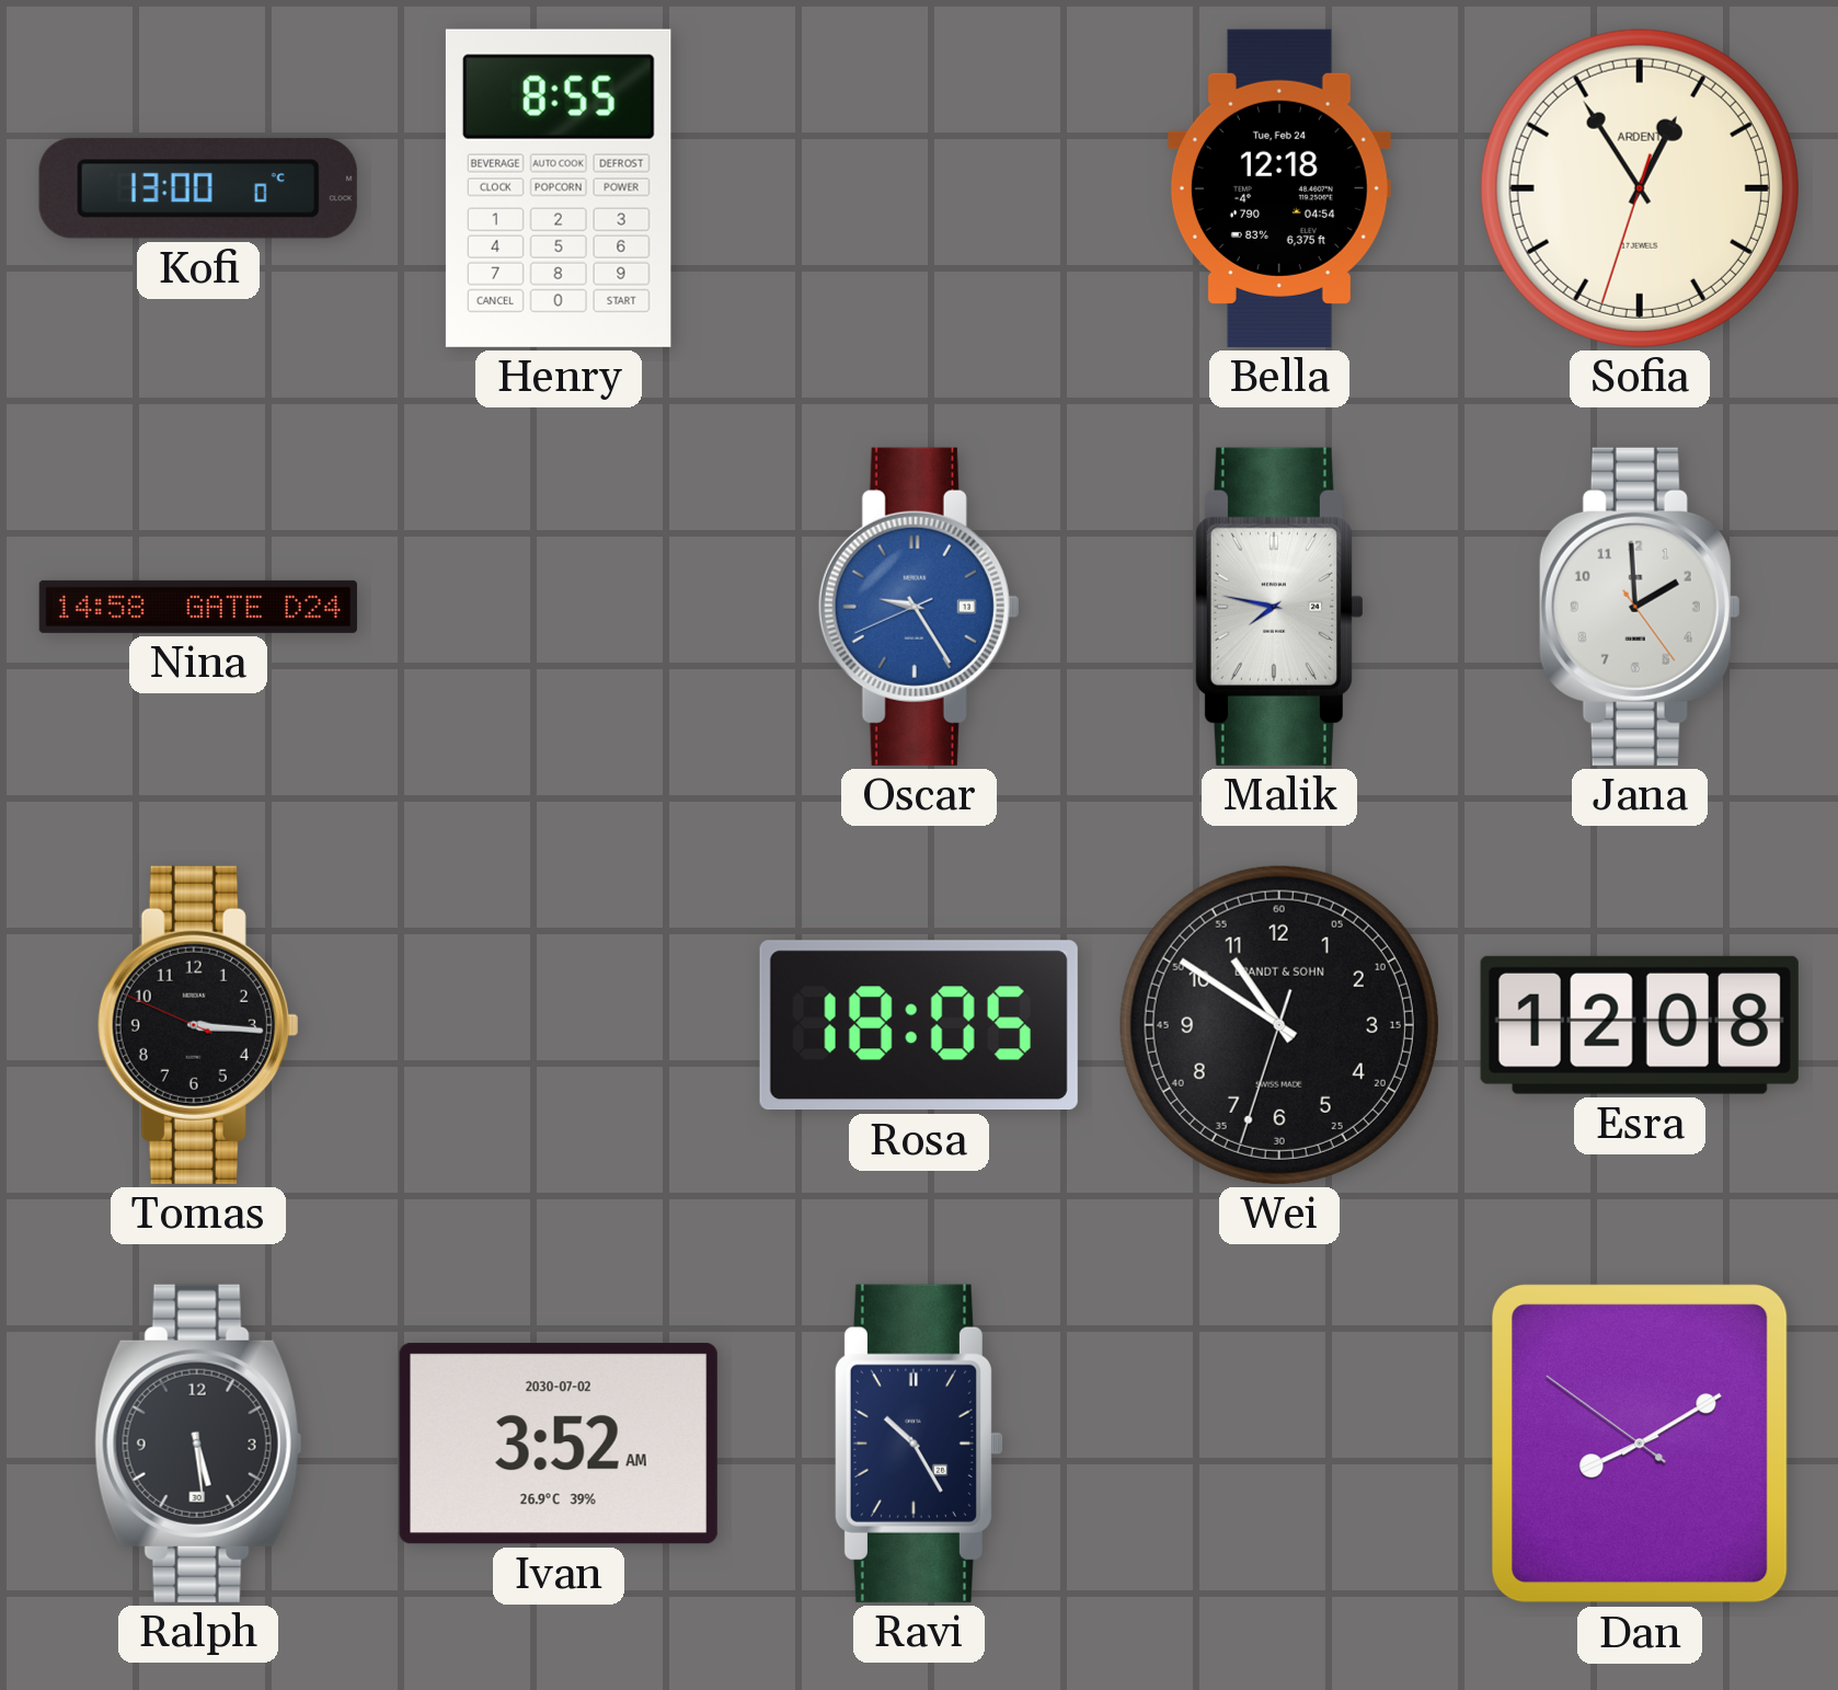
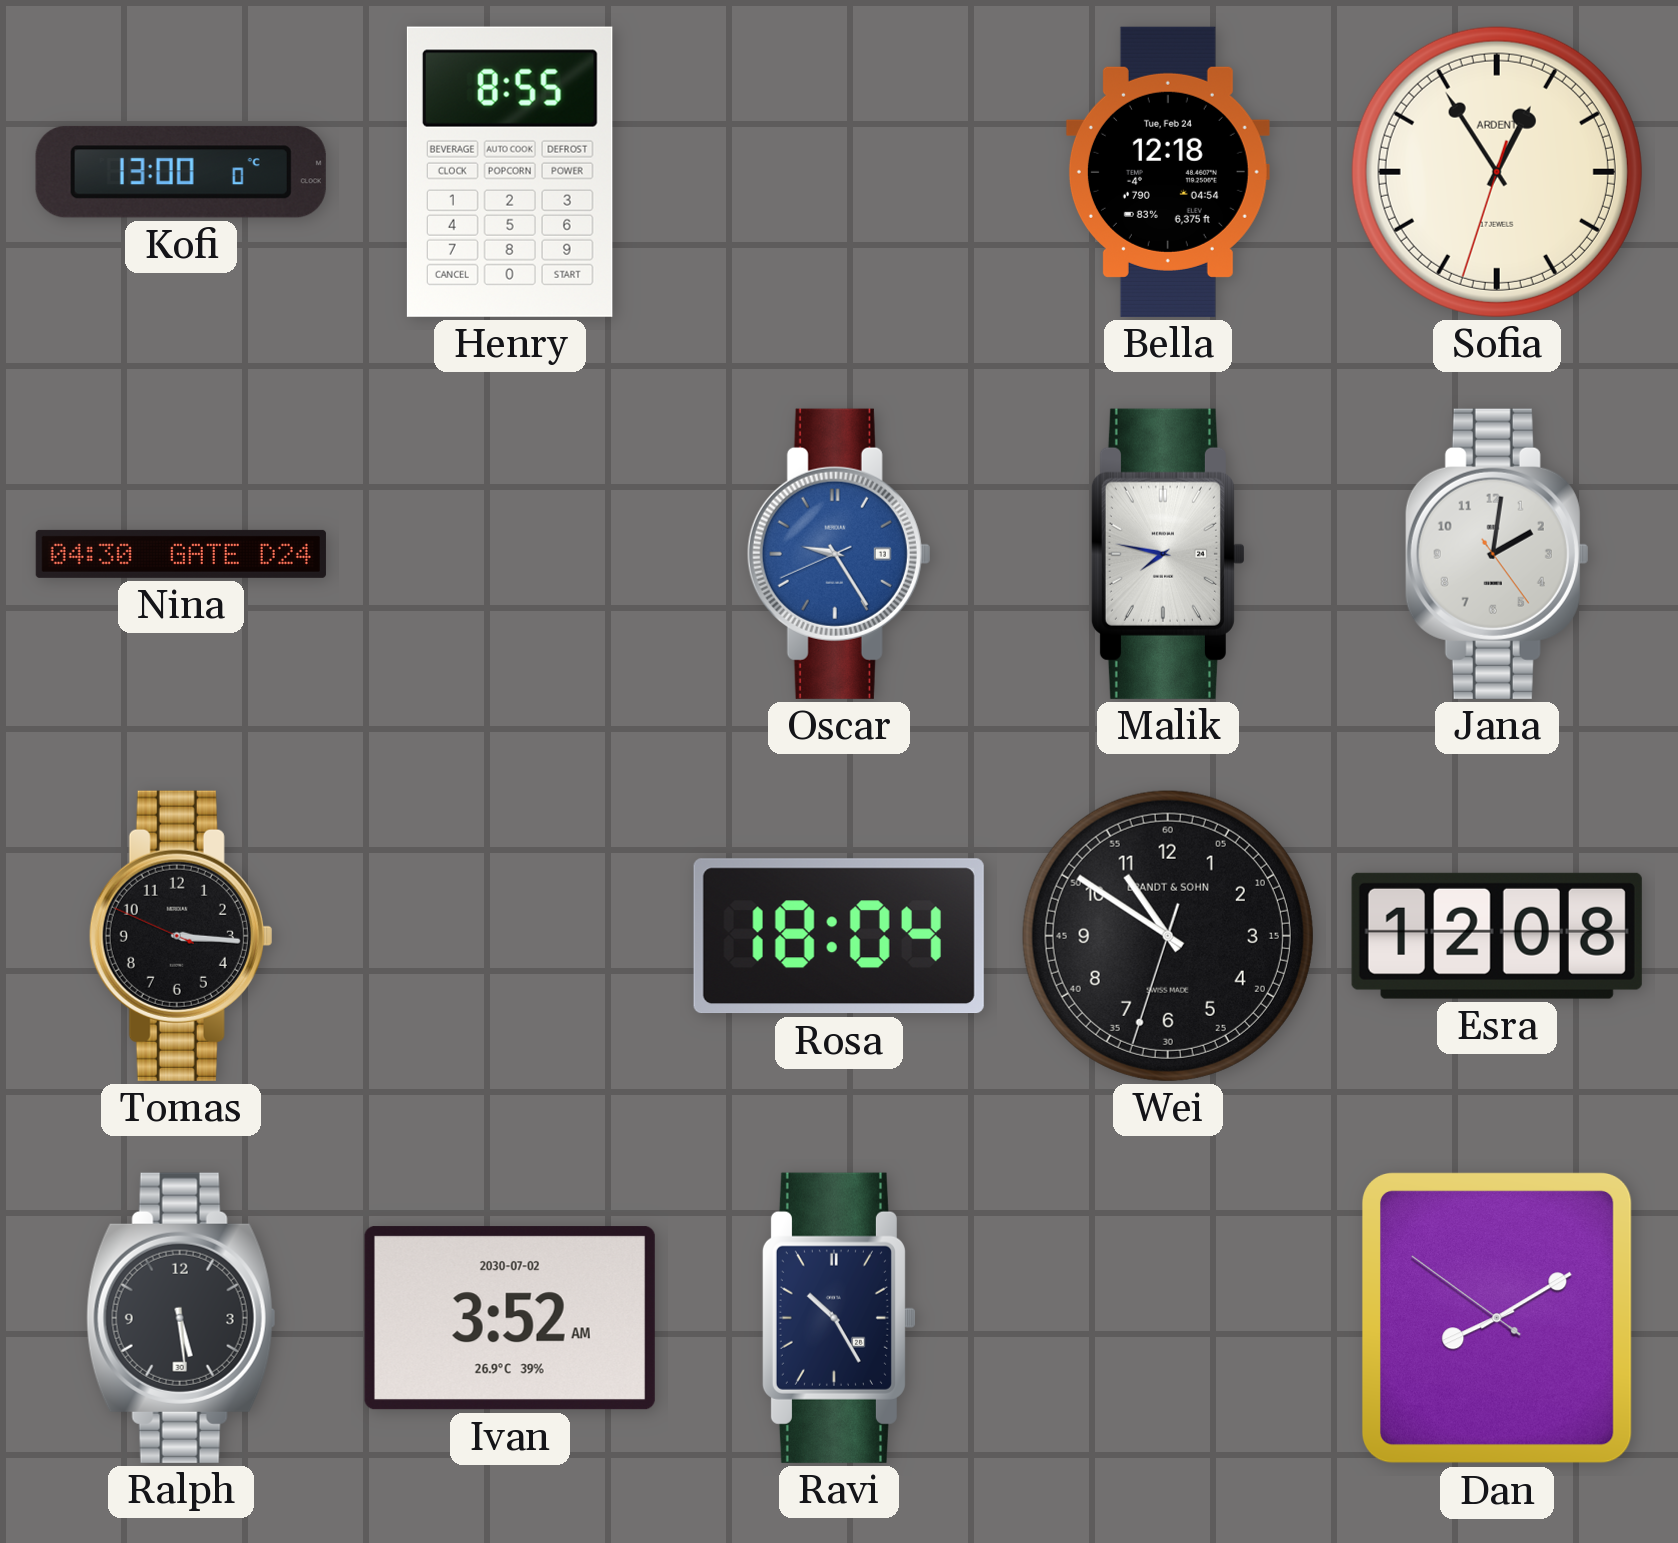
Nina: 14:58 -> 04:30 (181, 554)
Jana: 1:59 -> 2:01 (1497, 554)
Rosa: 18:05 -> 18:04 (839, 936)
